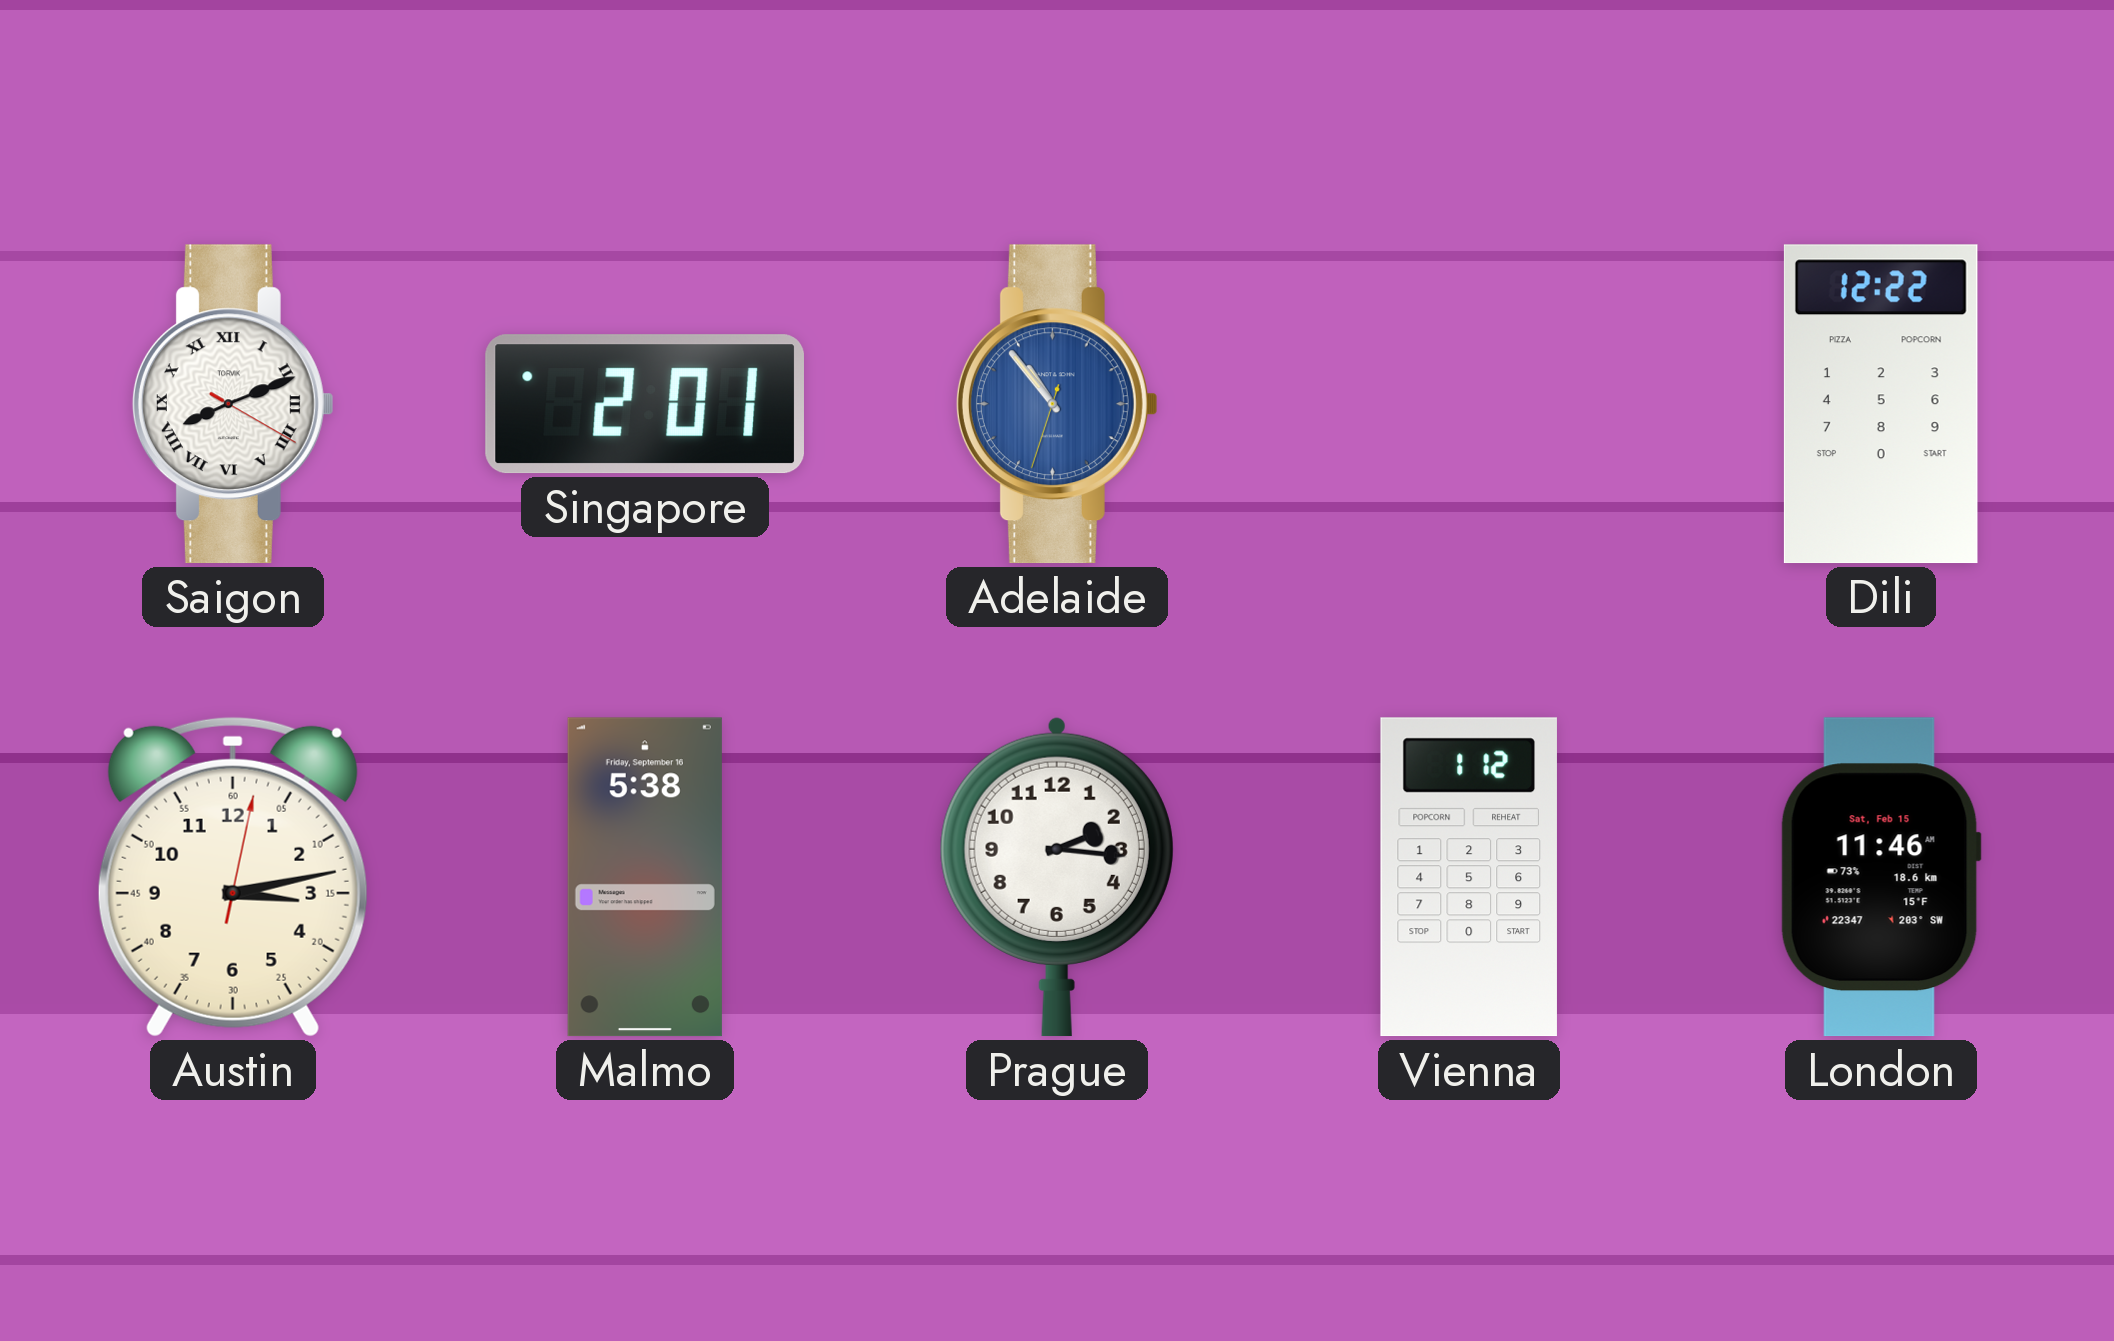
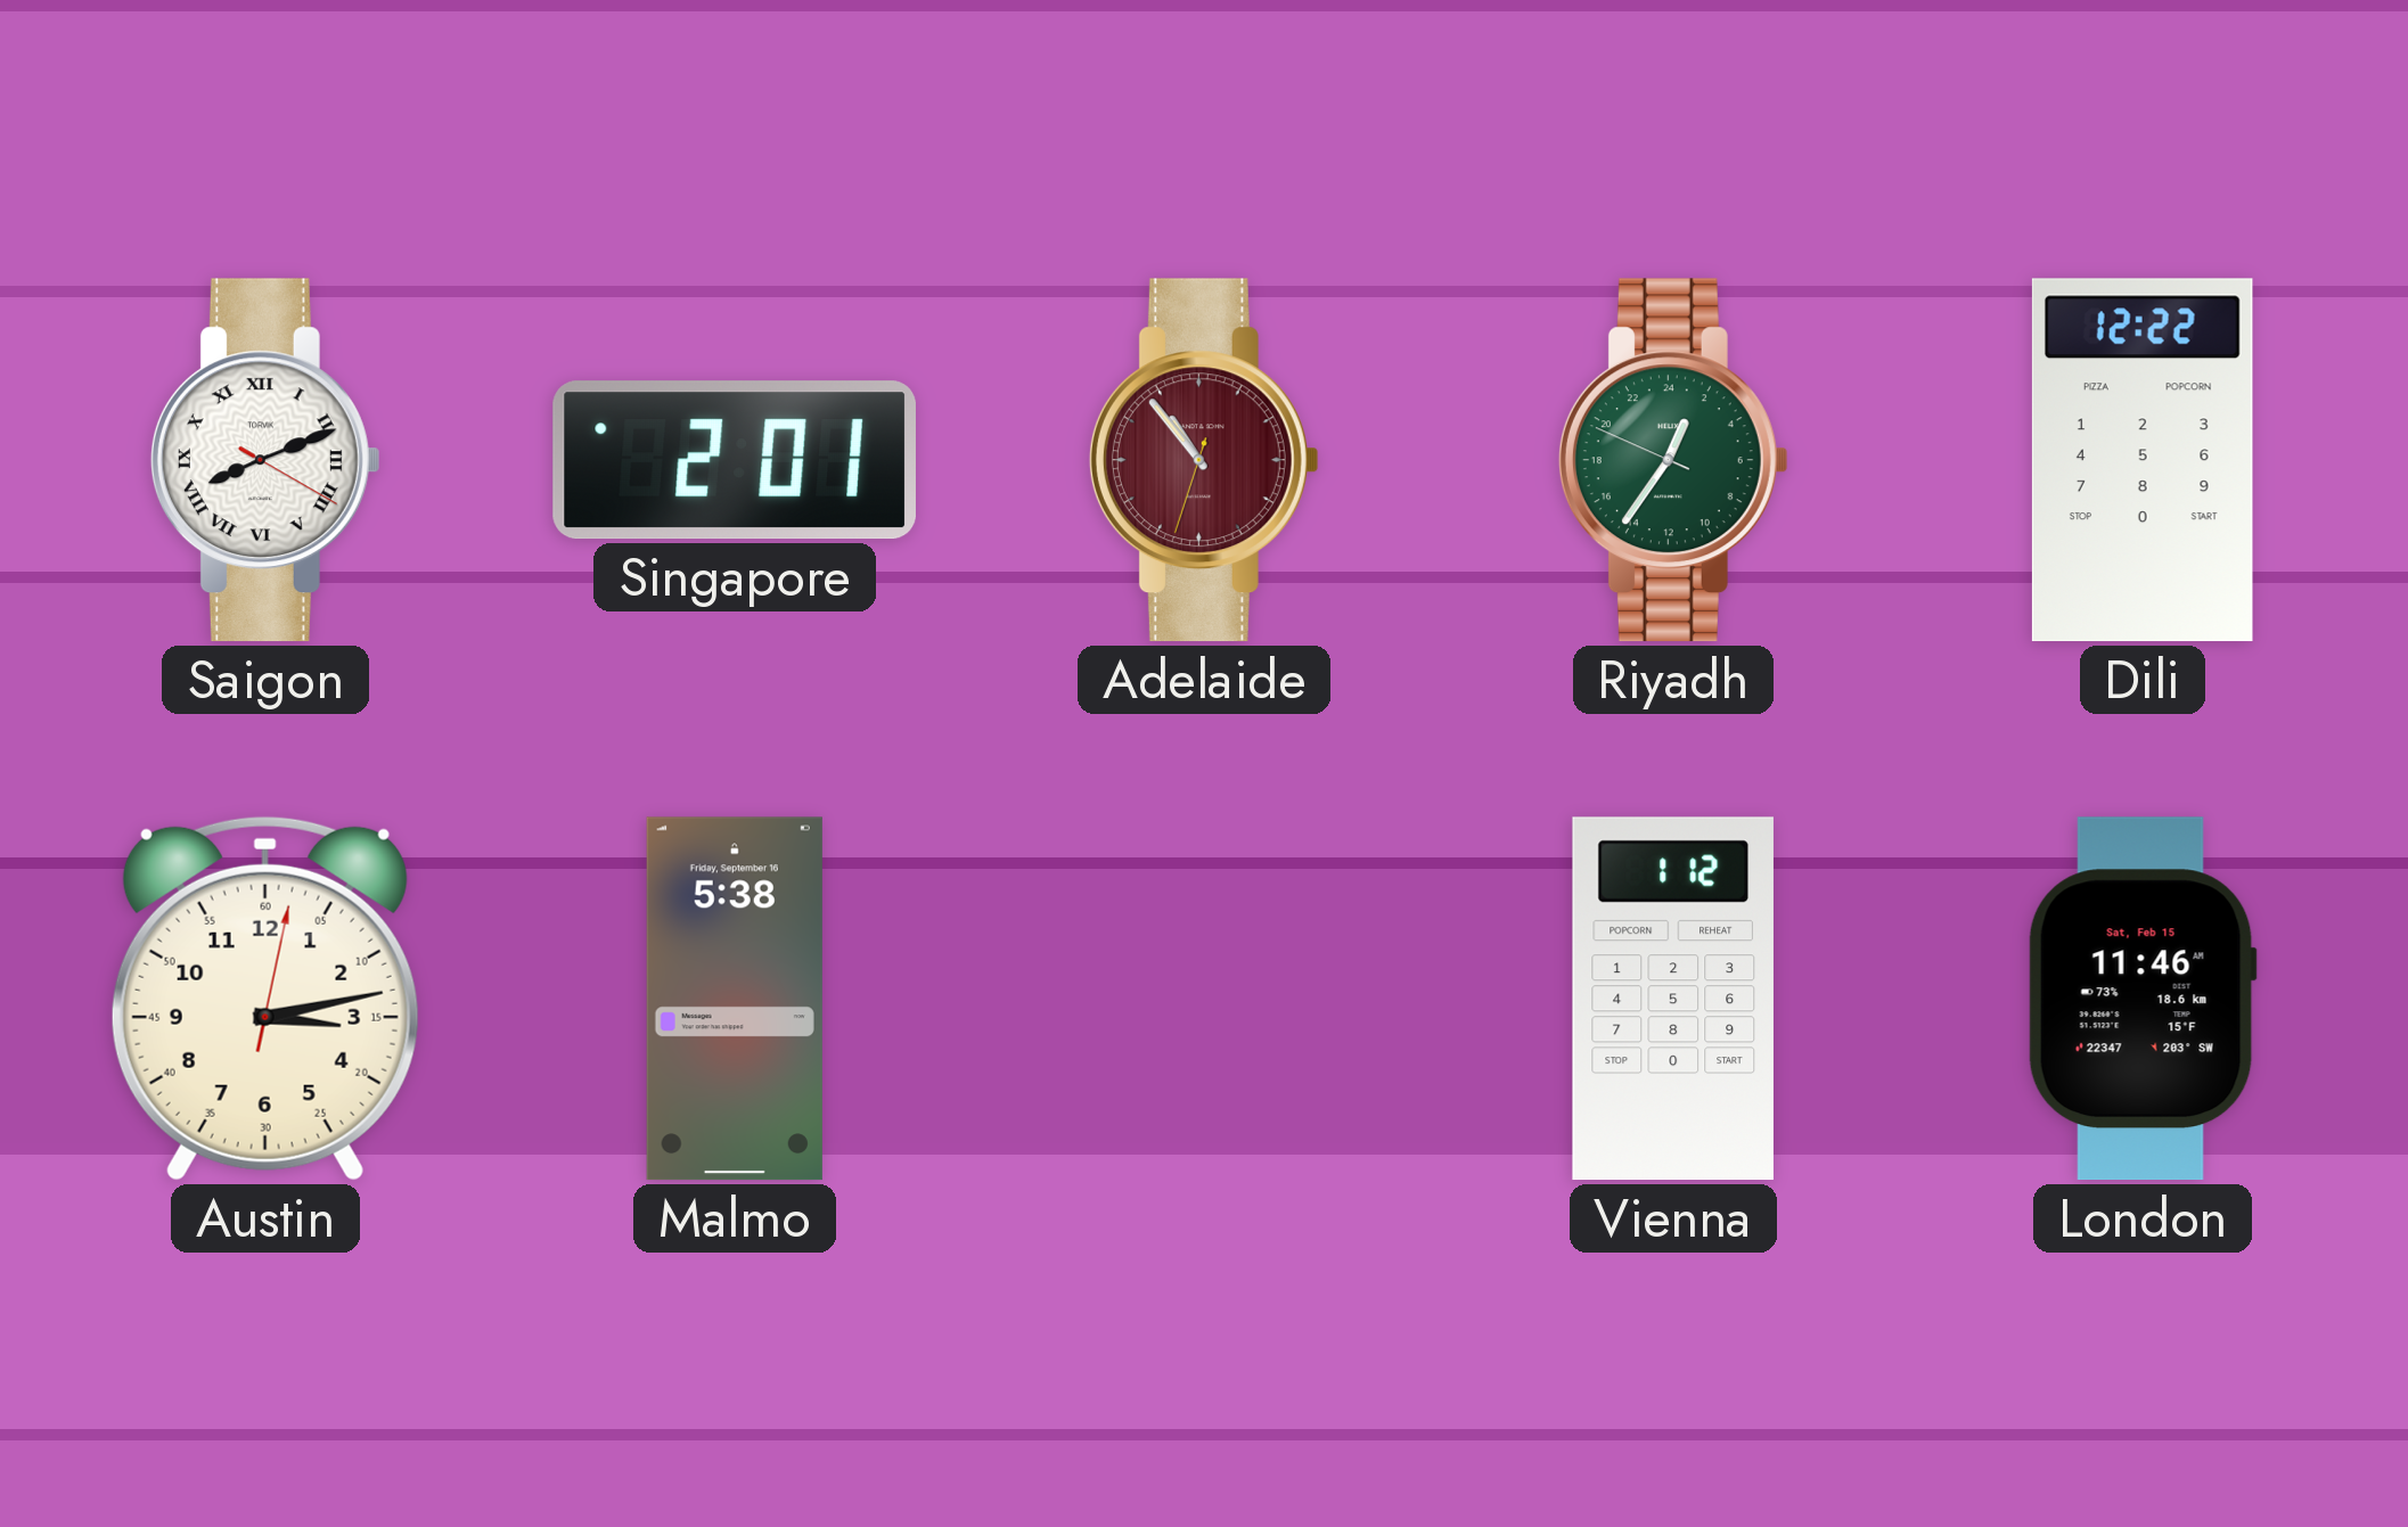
Adelaide dial: blue -> burgundy (1204, 460)
Riyadh: none -> 1:35 (1673, 460)
Prague: 2:16 -> none (1057, 877)
